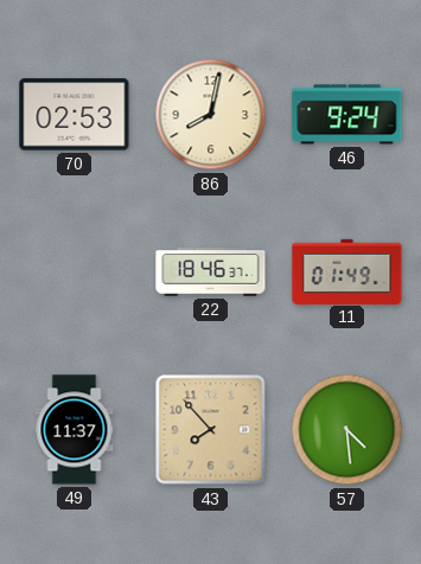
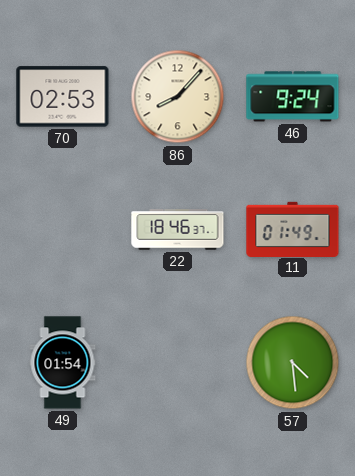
86: 8:02 -> 8:07 (178, 97)
49: 11:37 -> 01:54 (63, 363)
43: 7:53 -> none (211, 430)
